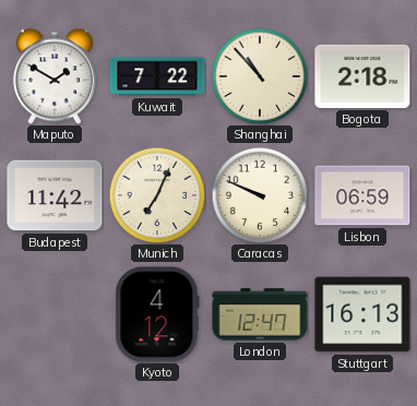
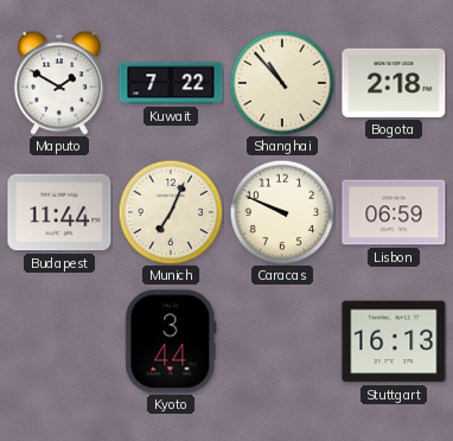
Budapest: 11:42 -> 11:44 (59, 212)
Kyoto: 4:12 -> 3:44 (171, 341)
London: 12:47 -> none (260, 314)
